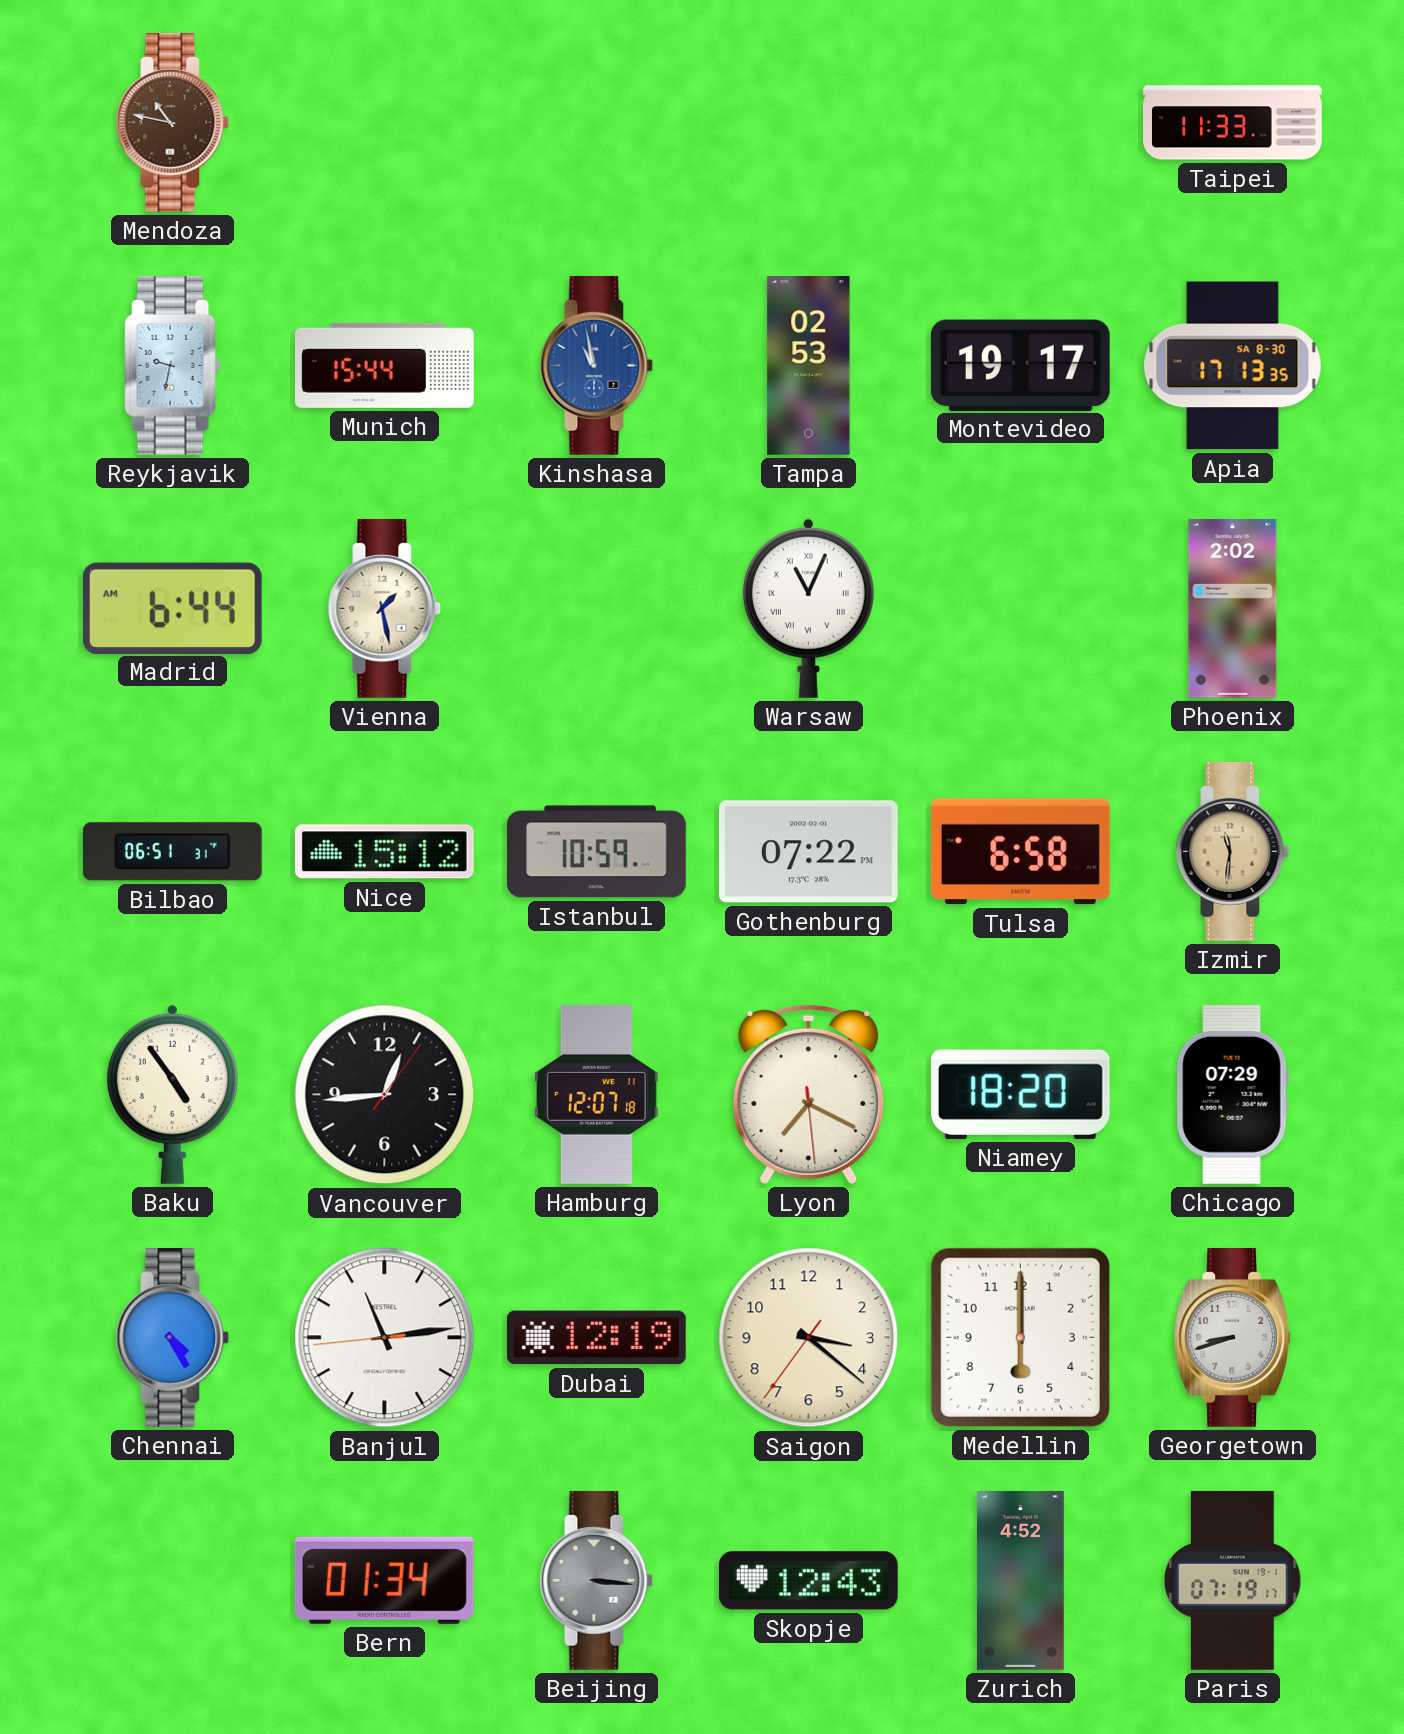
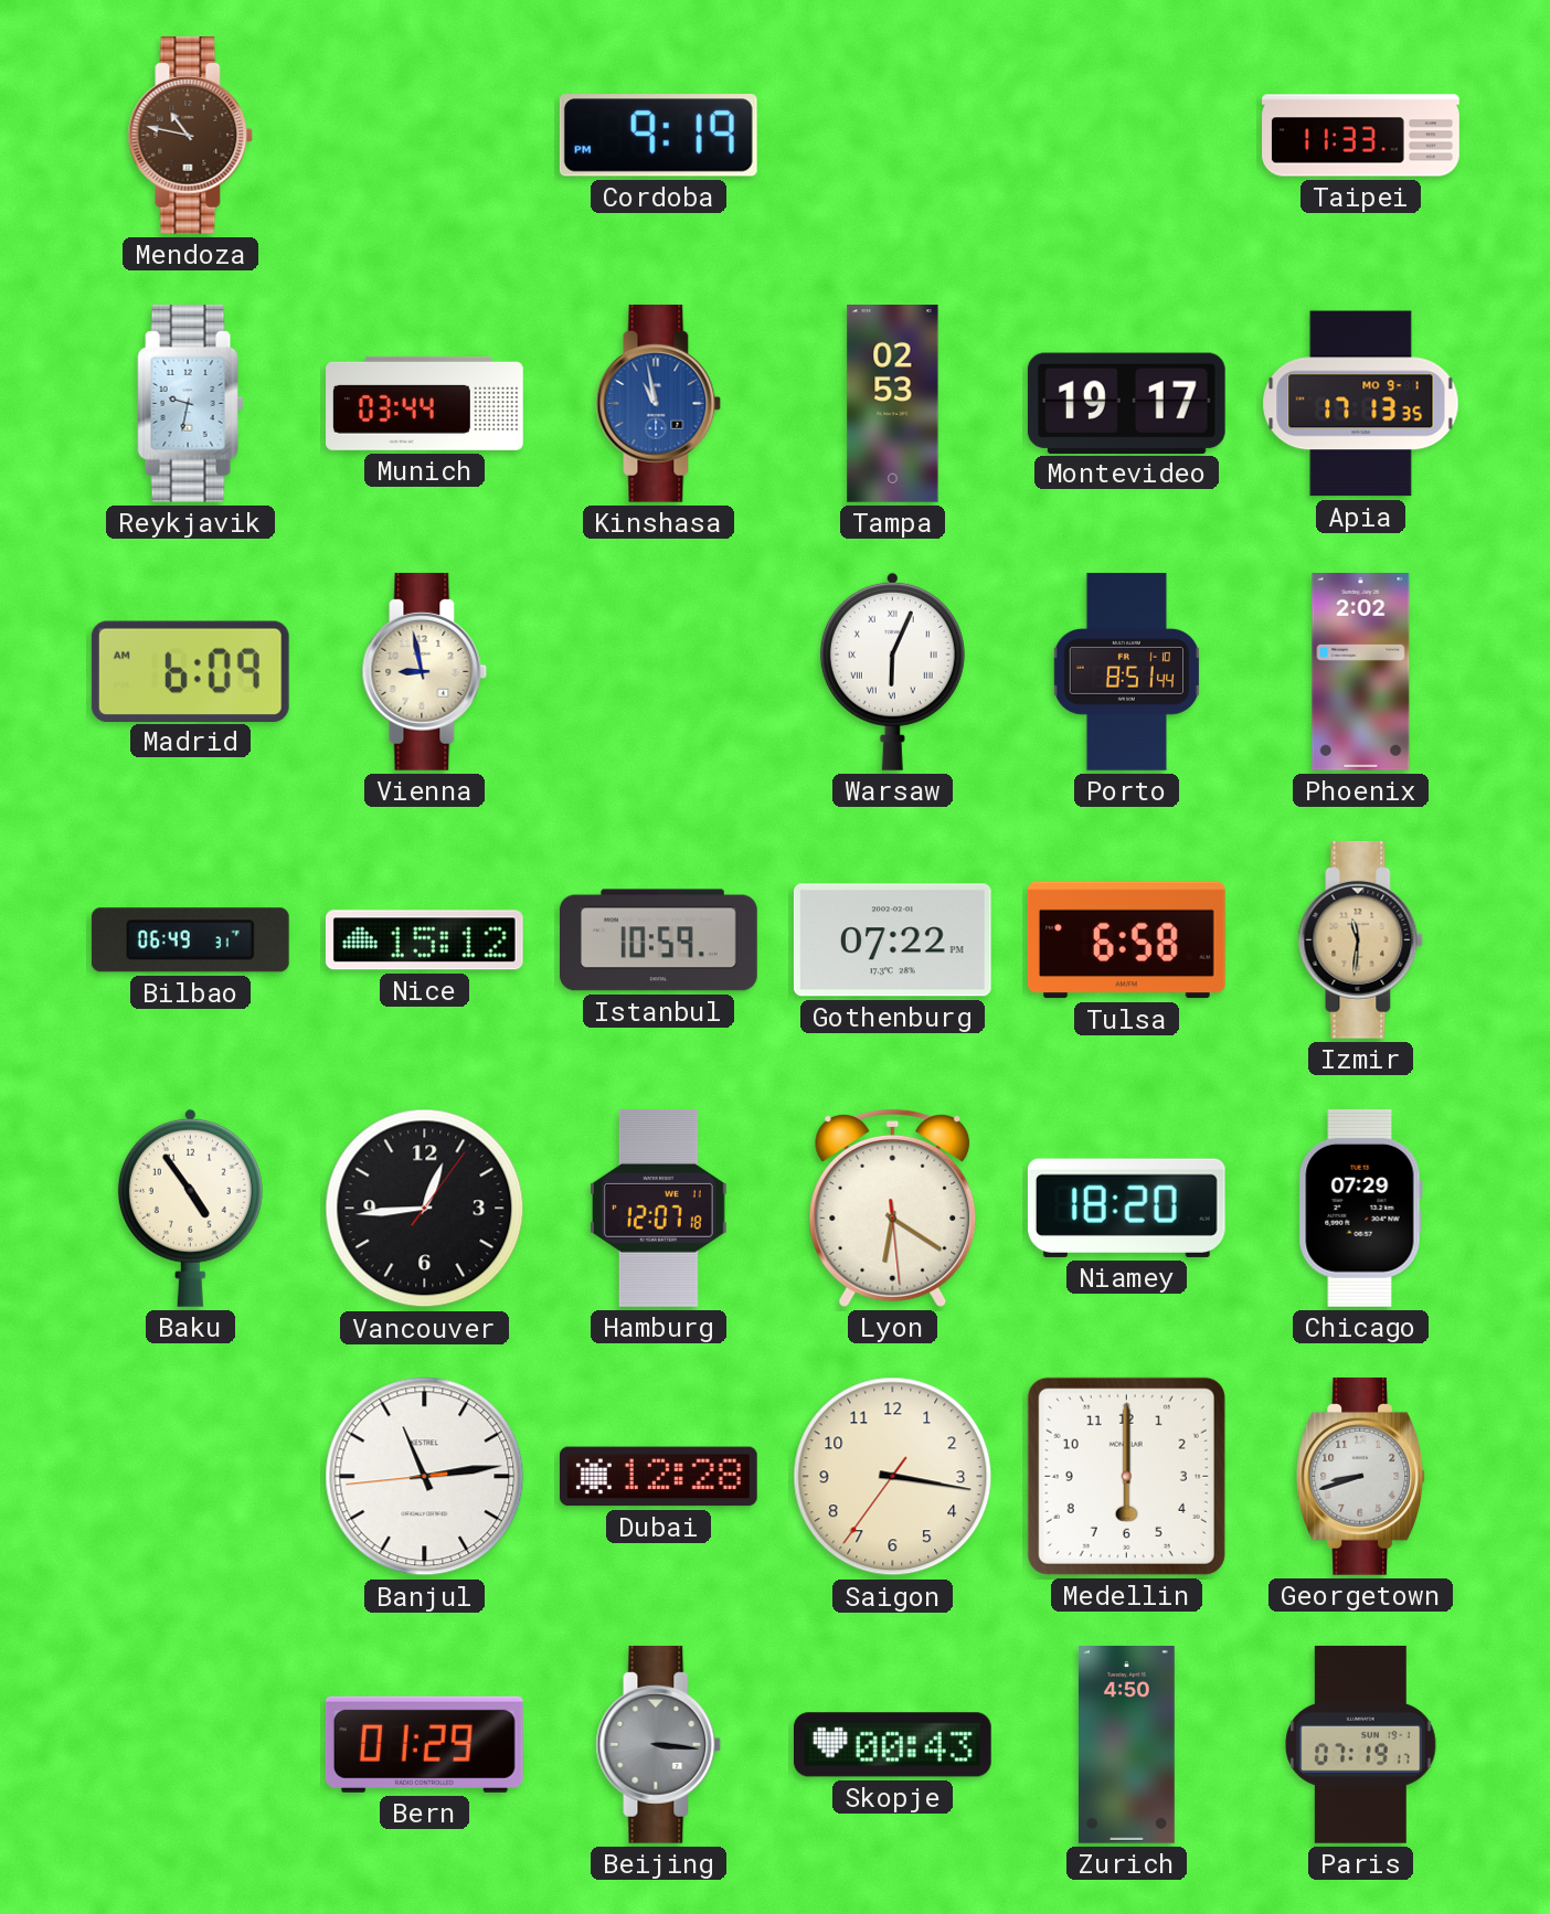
Cordoba: none -> 9:19 (658, 136)
Munich: 15:44 -> 03:44 (425, 403)
Apia date: SA 8-30 -> MO 9-1 (1361, 404)
Madrid: 6:44 -> 6:09 (190, 671)
Vienna: 1:28 -> 8:58 (425, 671)
Warsaw: 11:04 -> 6:04 (892, 671)
Porto: none -> 8:51 (1126, 672)
Bilbao: 06:51 -> 06:49 (190, 940)
Lyon: 7:19 -> 6:20 (893, 1208)
Chennai: 4:25 -> none (173, 1337)
Dubai: 12:19 -> 12:28 (658, 1477)
Saigon: 3:21 -> 3:16 (893, 1477)
Bern: 01:34 -> 01:29 (424, 1744)
Skopje: 12:43 -> 00:43 (892, 1745)
Zurich: 4:52 -> 4:50 (1126, 1745)
